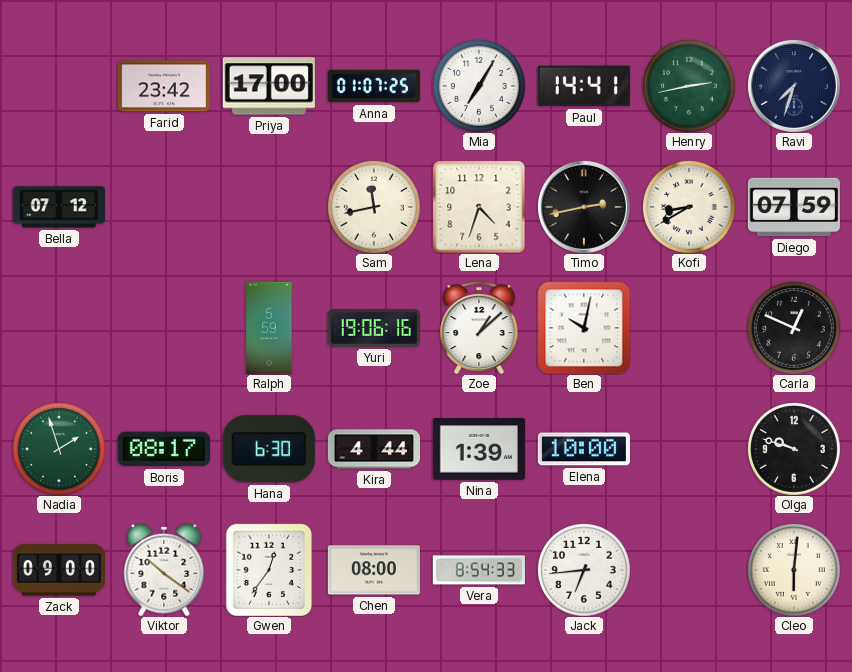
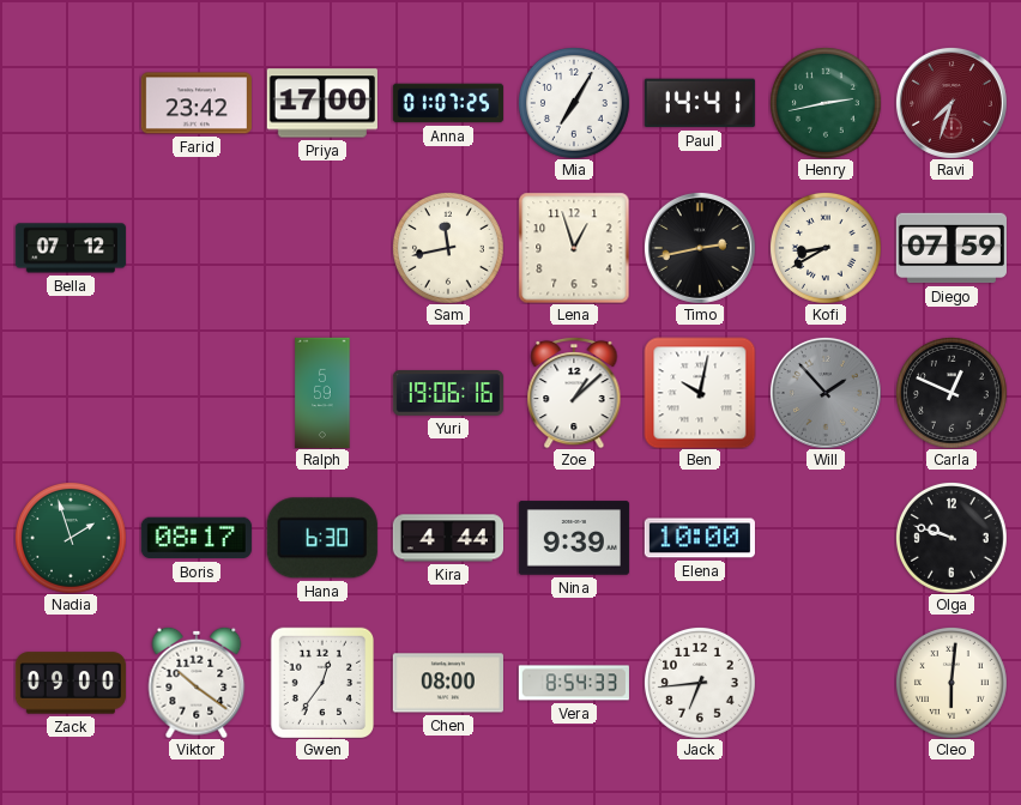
Ravi dial: navy -> burgundy (951, 103)
Lena: 4:33 -> 12:57 (574, 248)
Will: none -> 1:53 (826, 393)
Nina: 1:39 -> 9:39 (574, 538)
